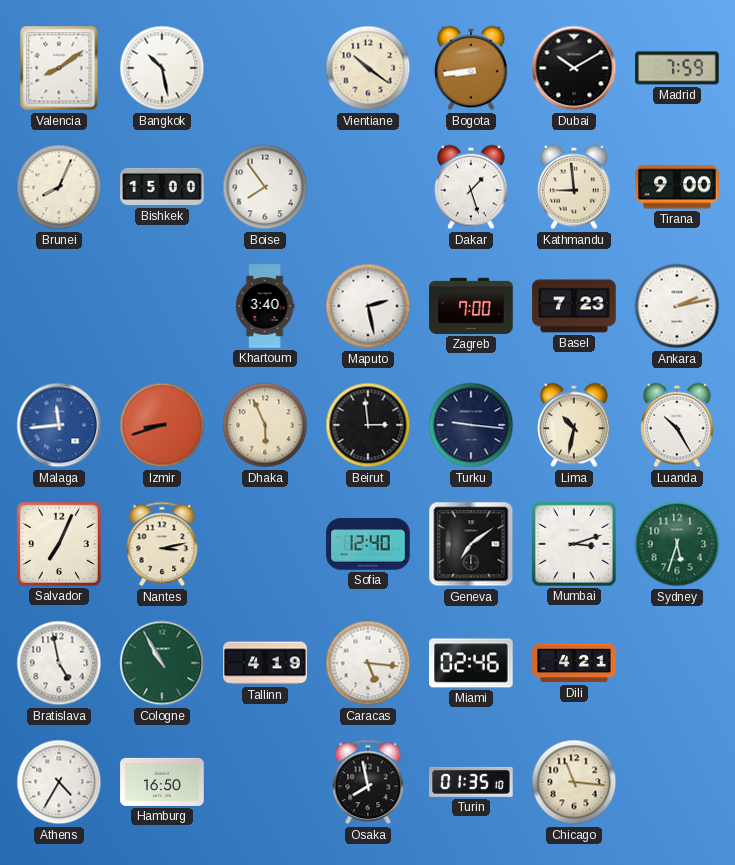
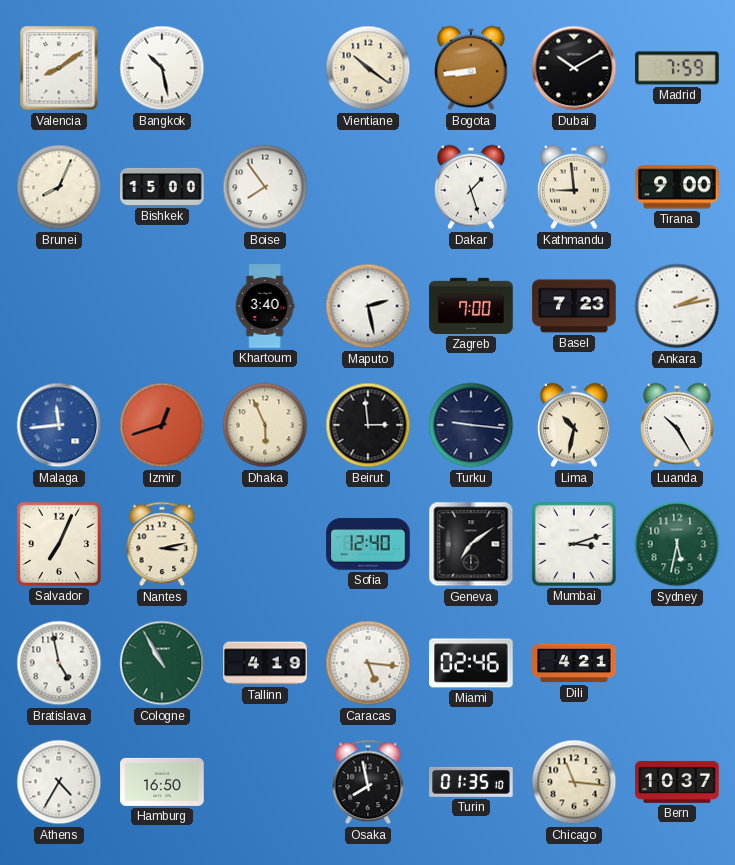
Izmir: 8:42 -> 12:42 (162, 425)
Sydney: 5:33 -> 5:32 (677, 544)
Bern: none -> 10:37 (677, 782)
